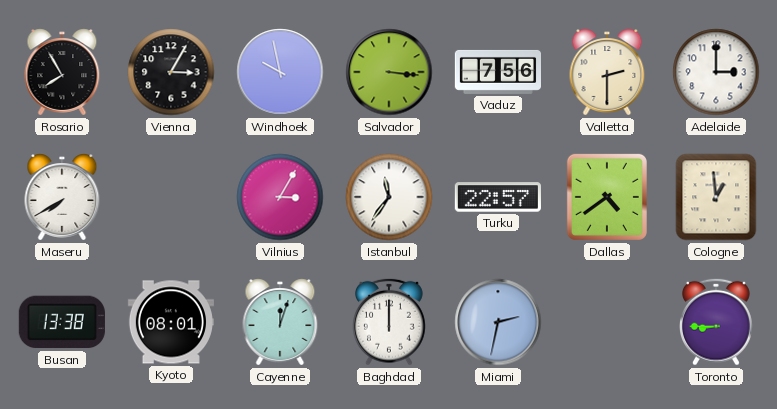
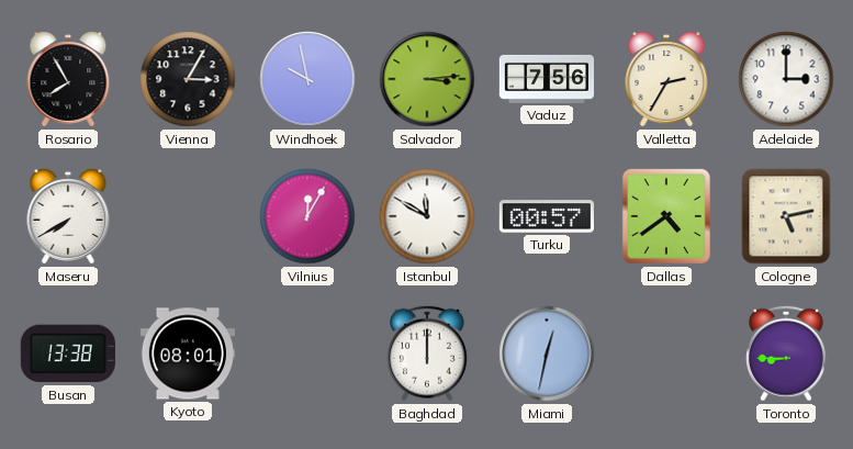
Salvador: 3:16 -> 3:14 (427, 79)
Valletta: 2:30 -> 2:35 (666, 79)
Vilnius: 3:05 -> 12:05 (307, 216)
Istanbul: 11:36 -> 11:50 (427, 216)
Turku: 22:57 -> 00:57 (547, 216)
Cologne: 12:59 -> 5:13 (786, 216)
Cayenne: 12:03 -> none (280, 322)
Miami: 2:32 -> 12:32 (547, 353)
